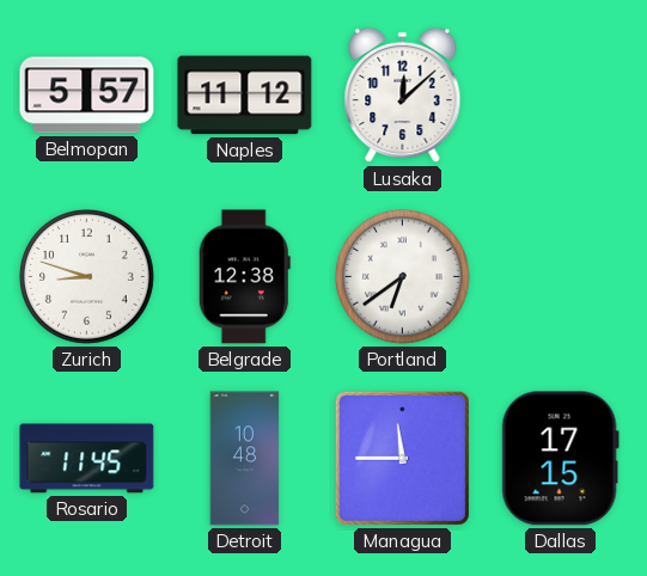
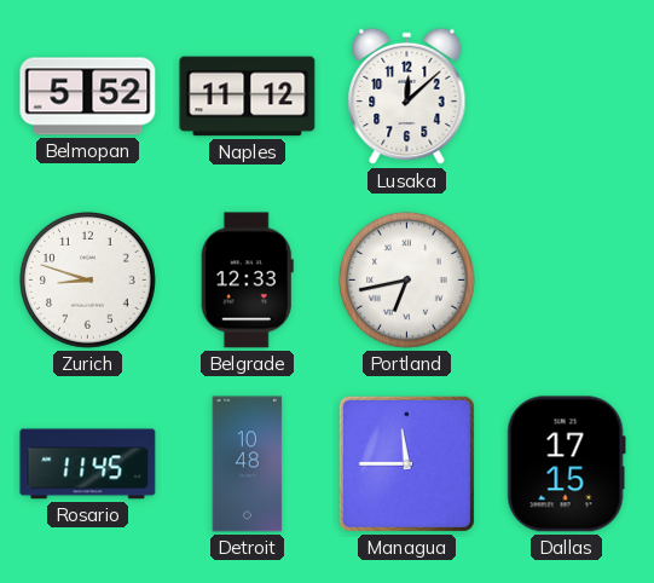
Belmopan: 5:57 -> 5:52 (88, 97)
Belgrade: 12:38 -> 12:33 (247, 281)
Portland: 6:39 -> 6:43 (407, 281)
